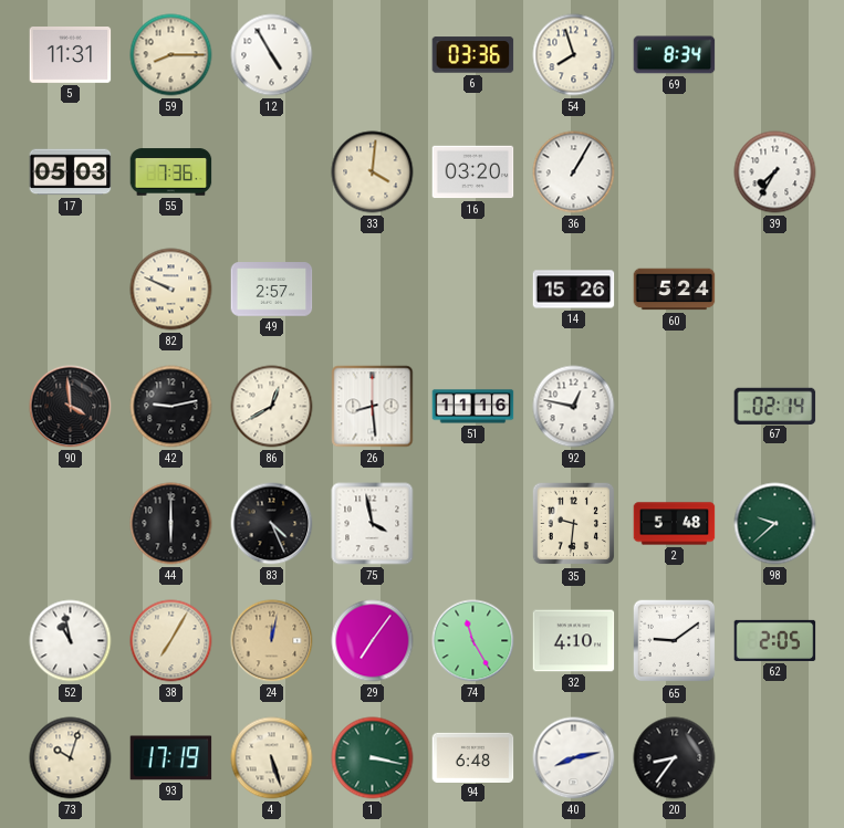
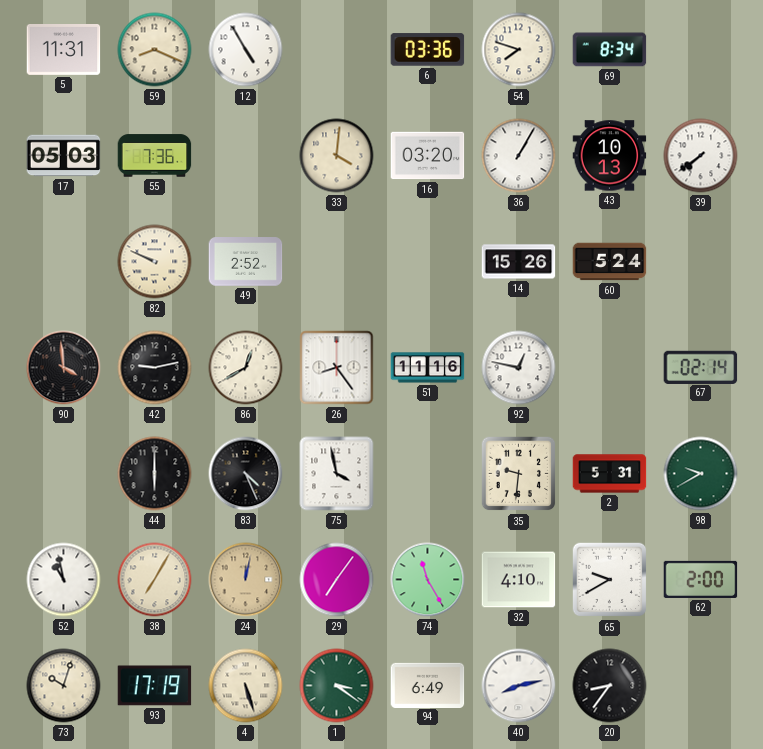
59: 8:15 -> 8:19 (155, 50)
54: 7:57 -> 7:48 (519, 50)
43: none -> 10:13 (610, 156)
39: 7:35 -> 7:39 (701, 156)
49: 2:57 -> 2:52 (246, 262)
26: 8:29 -> 8:24 (337, 368)
2: 5:48 -> 5:31 (610, 474)
98: 9:38 -> 9:40 (701, 474)
65: 9:09 -> 9:40 (610, 580)
62: 2:05 -> 2:00 (701, 579)
1: 3:17 -> 3:21 (337, 686)
94: 6:48 -> 6:49 (428, 685)
